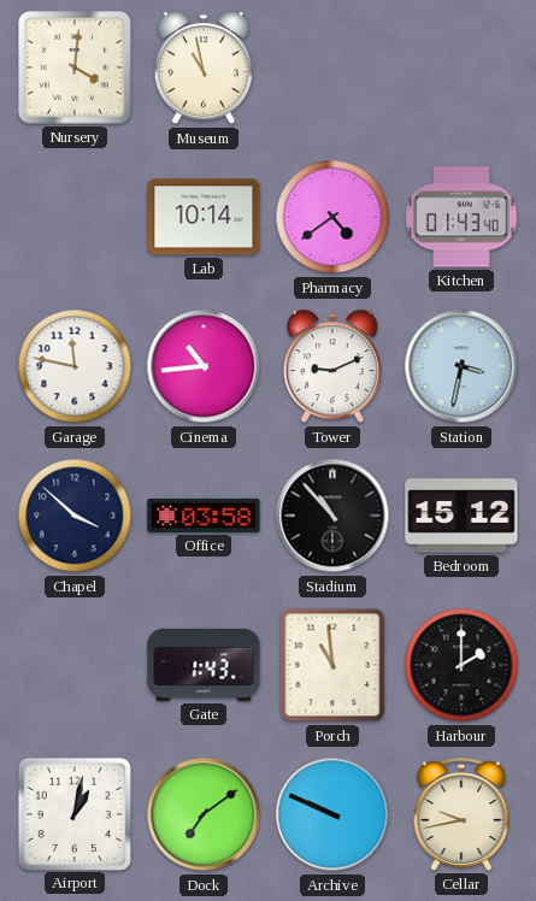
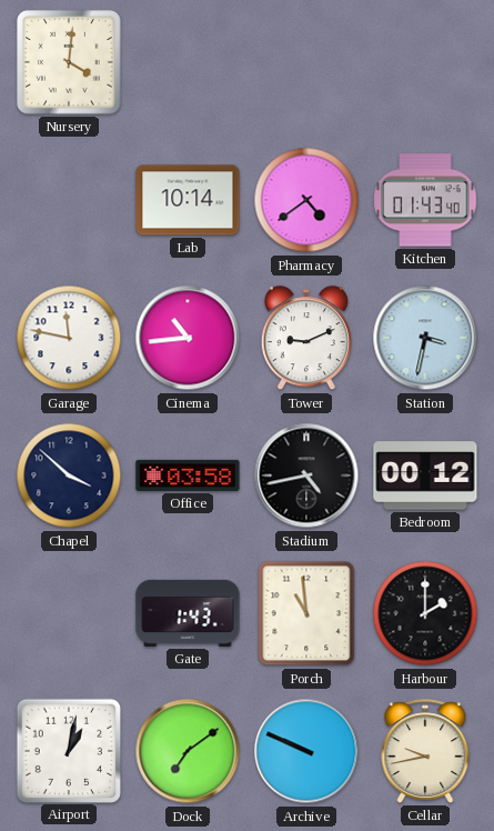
Museum: 10:58 -> none (204, 69)
Stadium: 10:53 -> 4:43 (306, 475)
Bedroom: 15:12 -> 00:12 (425, 475)
